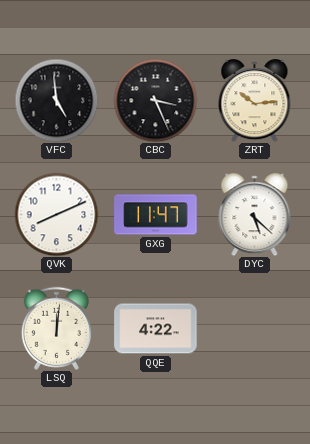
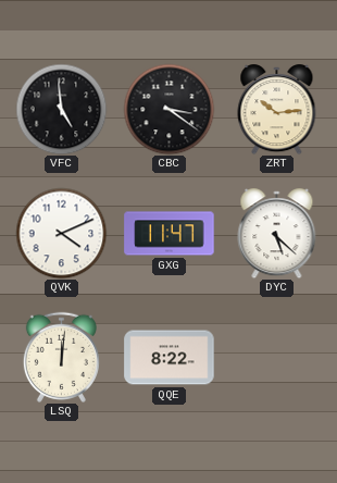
CBC: 3:26 -> 3:21 (168, 109)
QVK: 8:11 -> 4:11 (61, 233)
QQE: 4:22 -> 8:22 (170, 358)
